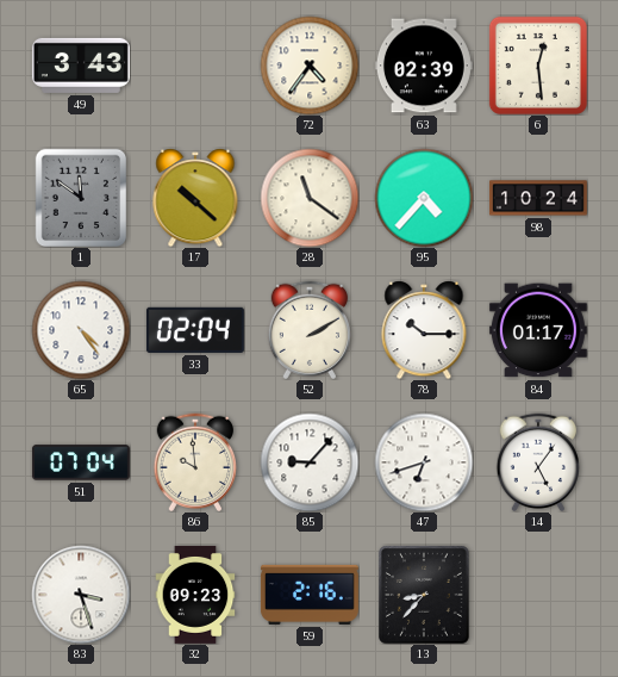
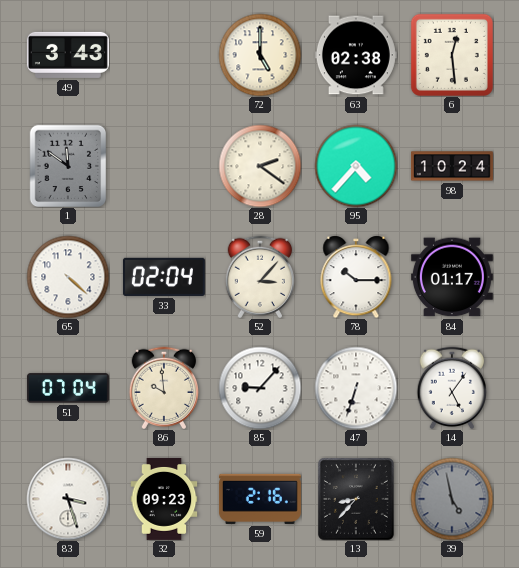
72: 4:36 -> 5:00 (260, 55)
63: 02:39 -> 02:38 (356, 55)
17: 10:22 -> none (195, 198)
28: 11:21 -> 2:21 (260, 166)
65: 4:24 -> 4:22 (68, 277)
52: 2:10 -> 3:07 (259, 276)
47: 6:42 -> 6:33 (356, 388)
39: none -> 4:58 (452, 499)
